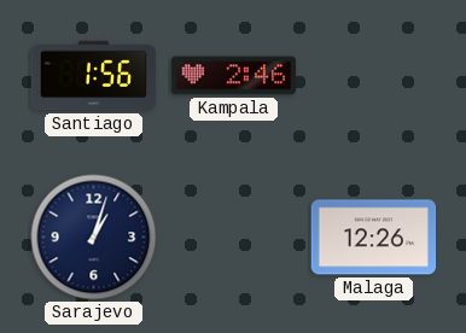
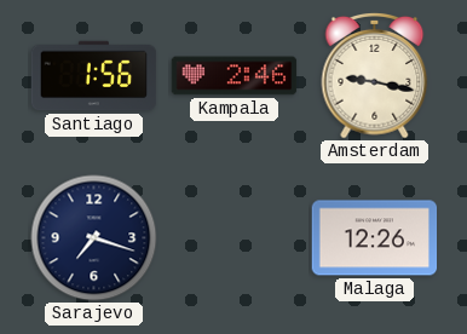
Amsterdam: none -> 9:17 (375, 75)
Sarajevo: 1:03 -> 7:18 (94, 238)
